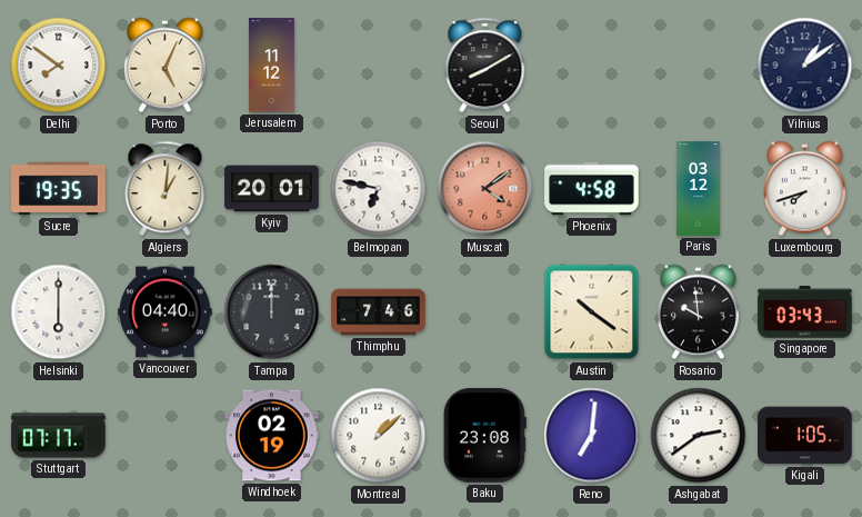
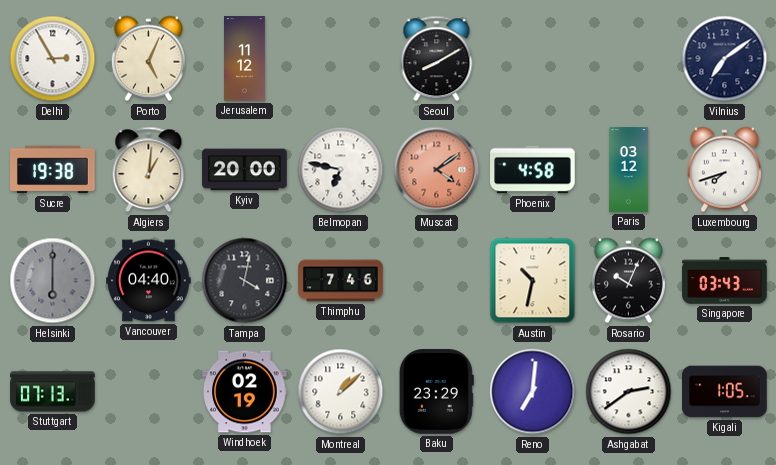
Delhi: 7:51 -> 2:55 (53, 59)
Vilnius: 1:09 -> 7:09 (725, 59)
Sucre: 19:35 -> 19:38 (53, 170)
Kyiv: 20:01 -> 20:00 (245, 170)
Helsinki dial: white -> grey (53, 281)
Tampa: 12:00 -> 4:02 (245, 281)
Austin: 10:21 -> 10:32 (533, 281)
Rosario: 9:59 -> 10:04 (628, 281)
Stuttgart: 07:17 -> 07:13 (53, 392)
Baku: 23:08 -> 23:29 (436, 392)
